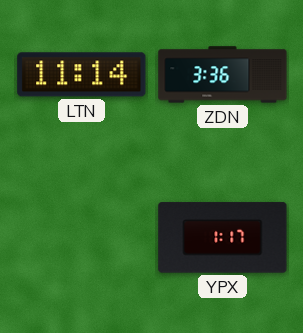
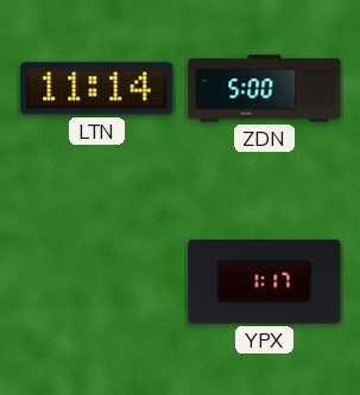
ZDN: 3:36 -> 5:00 (265, 89)
